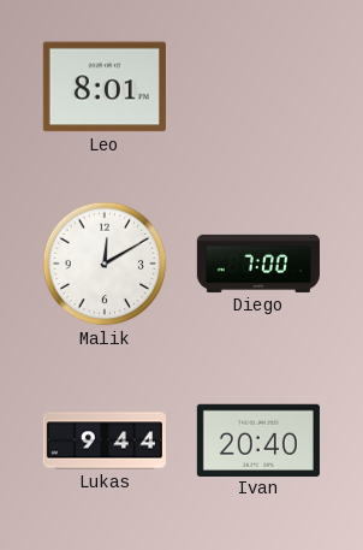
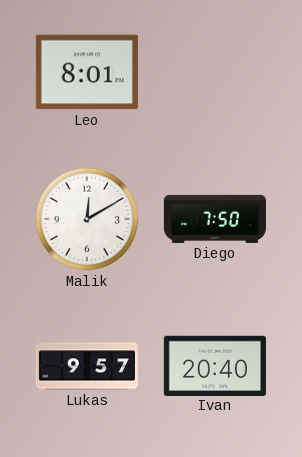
Diego: 7:00 -> 7:50 (215, 219)
Lukas: 9:44 -> 9:57 (87, 366)
